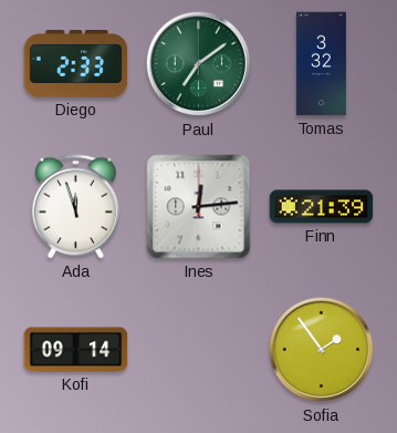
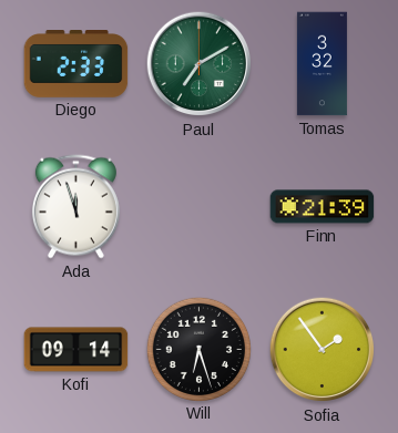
Paul: 7:09 -> 7:10 (200, 64)
Ines: 12:14 -> none (199, 207)
Will: none -> 6:27 (198, 349)
